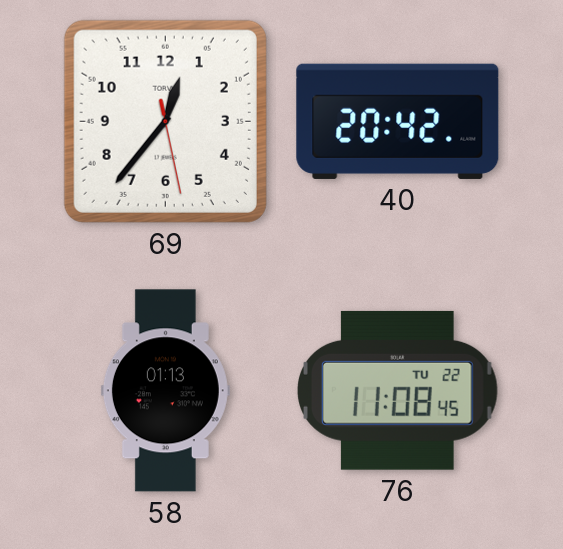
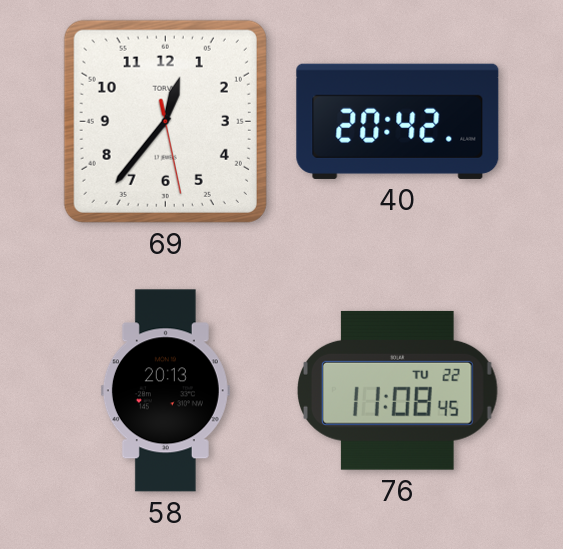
58: 01:13 -> 20:13 (165, 391)
